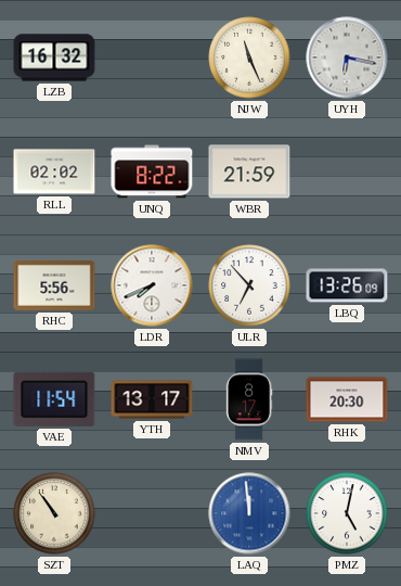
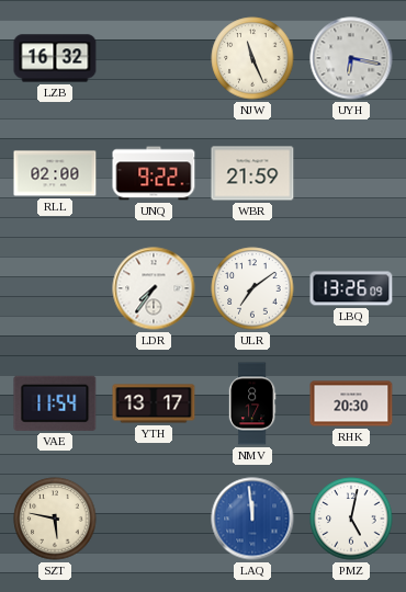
RLL: 02:02 -> 02:00 (55, 173)
UNQ: 8:22 -> 9:22 (154, 173)
RHC: 5:56 -> none (54, 286)
LDR: 7:41 -> 7:36 (154, 288)
ULR: 6:53 -> 7:09 (252, 288)
SZT: 10:54 -> 5:47 (55, 519)
